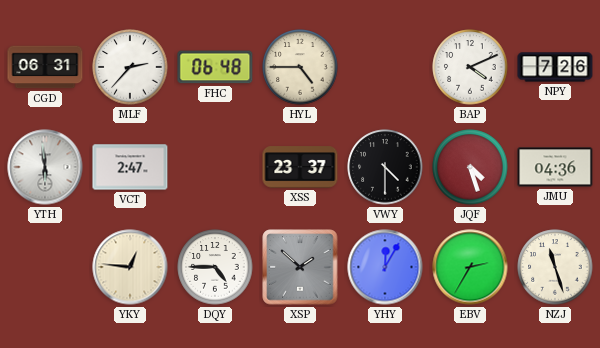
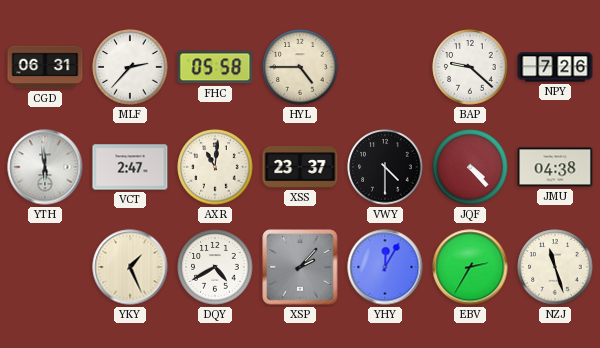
FHC: 06:48 -> 05:58 (215, 67)
BAP: 4:11 -> 9:22 (470, 67)
AXR: none -> 11:01 (215, 167)
JQF: 4:27 -> 4:23 (470, 167)
JMU: 04:36 -> 04:38 (555, 167)
YKY: 12:46 -> 1:26 (130, 267)
DQY: 4:45 -> 4:40 (215, 267)
XSP: 1:52 -> 2:07 (300, 267)
